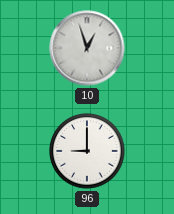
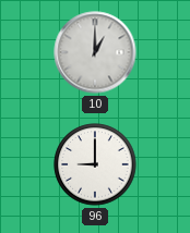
10: 12:57 -> 1:00 (95, 52)
